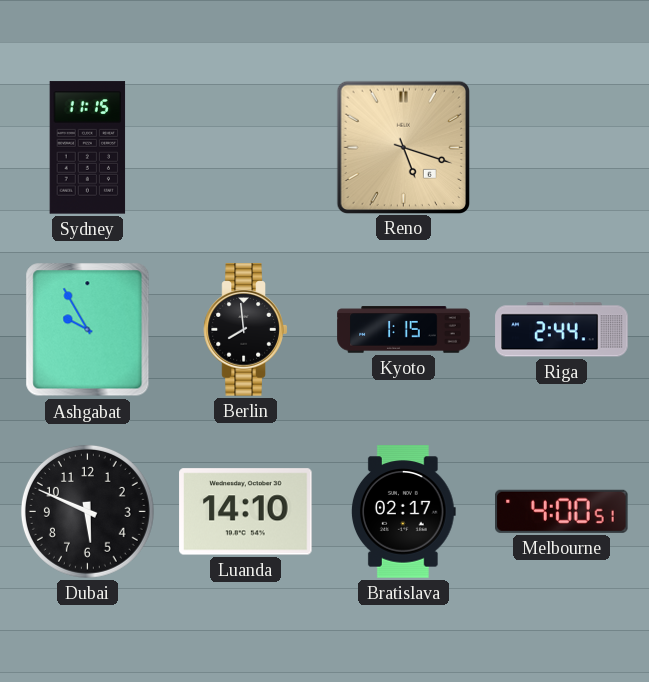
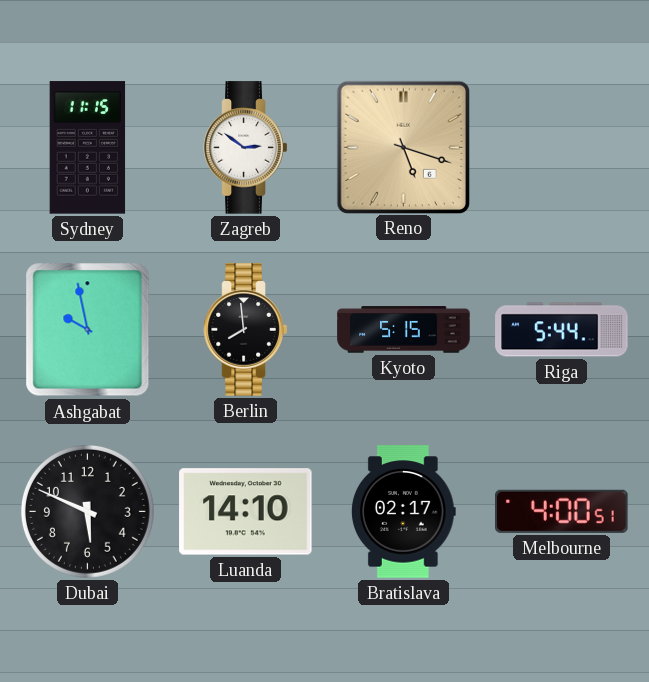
Zagreb: none -> 2:51 (246, 148)
Ashgabat: 9:55 -> 9:58 (88, 330)
Kyoto: 1:15 -> 5:15 (404, 330)
Riga: 2:44 -> 5:44 (562, 330)
